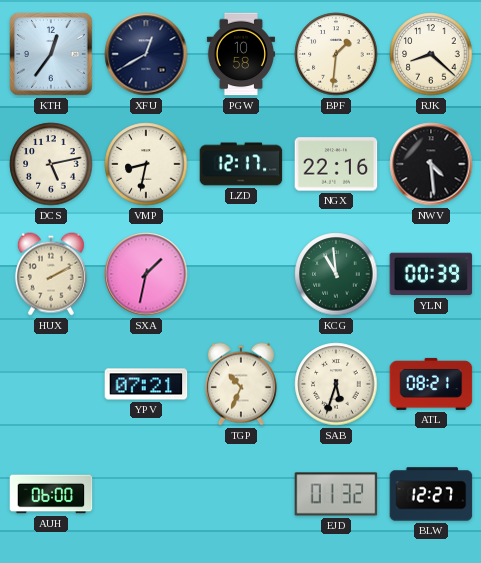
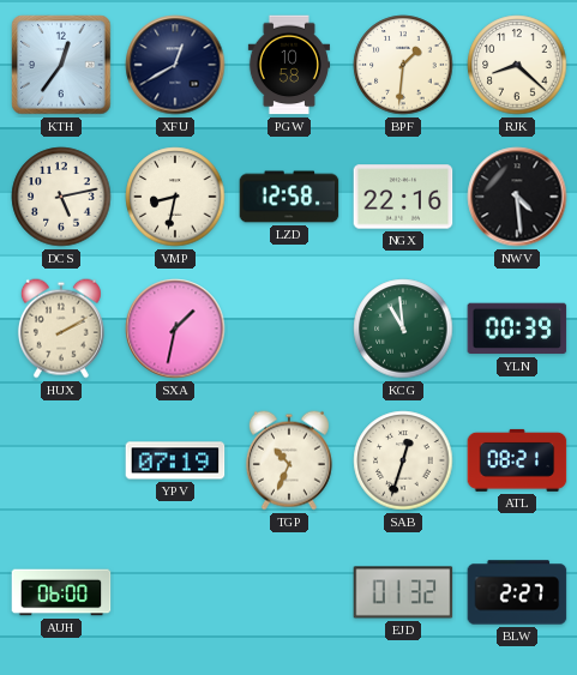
LZD: 12:17 -> 12:58 (289, 197)
YPV: 07:21 -> 07:19 (175, 460)
SAB: 5:33 -> 12:33 (403, 460)
BLW: 12:27 -> 2:27 (517, 592)
